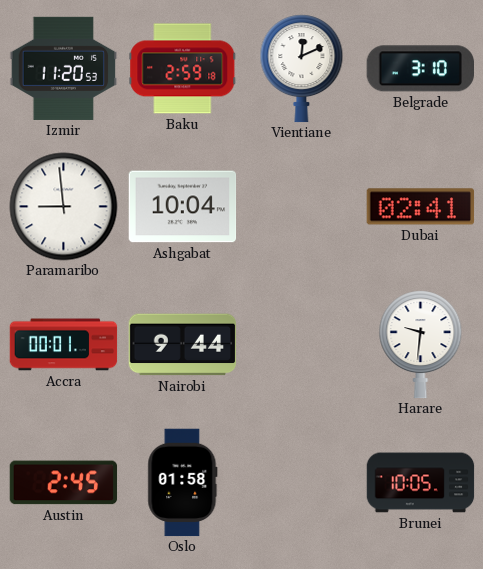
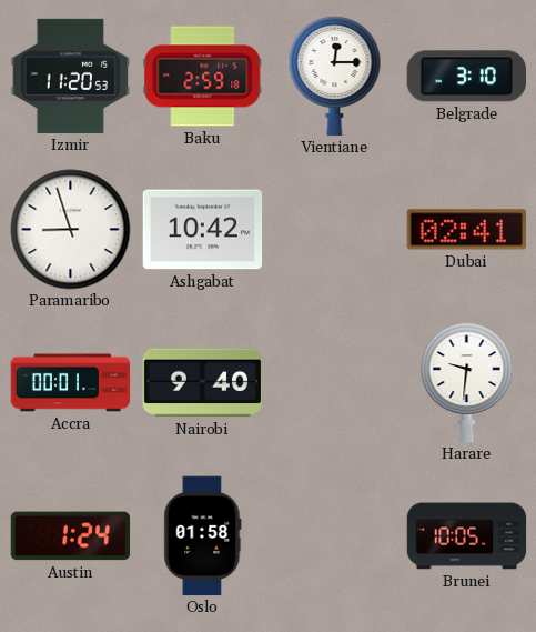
Vientiane: 12:11 -> 12:15 (335, 77)
Paramaribo: 8:59 -> 8:57 (71, 230)
Ashgabat: 10:04 -> 10:42 (203, 230)
Nairobi: 9:44 -> 9:40 (203, 383)
Austin: 2:45 -> 1:24 (71, 536)
